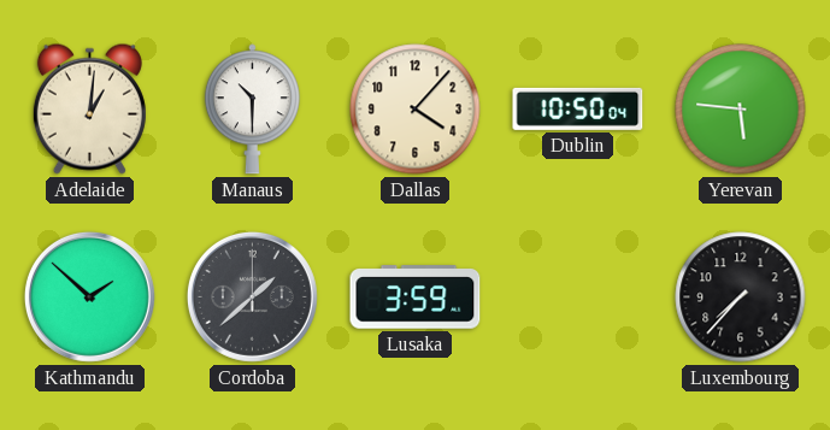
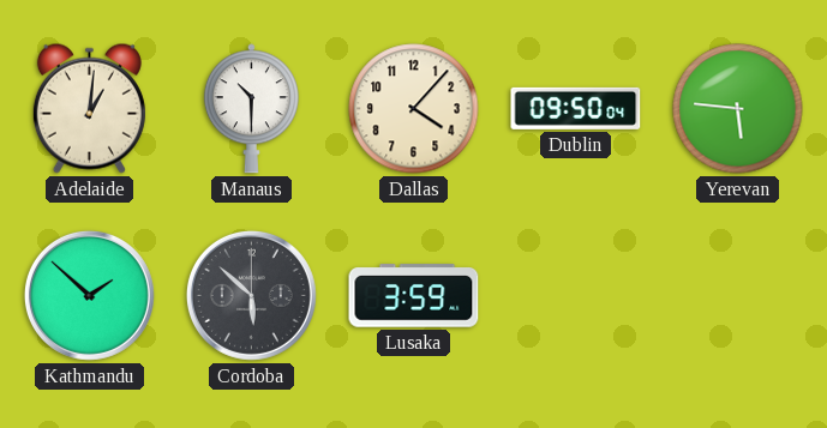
Dublin: 10:50 -> 09:50 (576, 108)
Cordoba: 1:38 -> 5:52 (251, 295)
Luxembourg: 7:37 -> none (741, 298)
